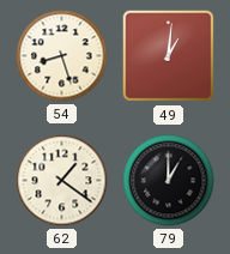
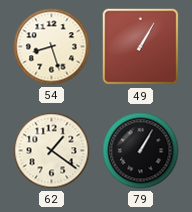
49: 1:01 -> 1:05 (141, 47)
79: 1:00 -> 1:05 (141, 151)
